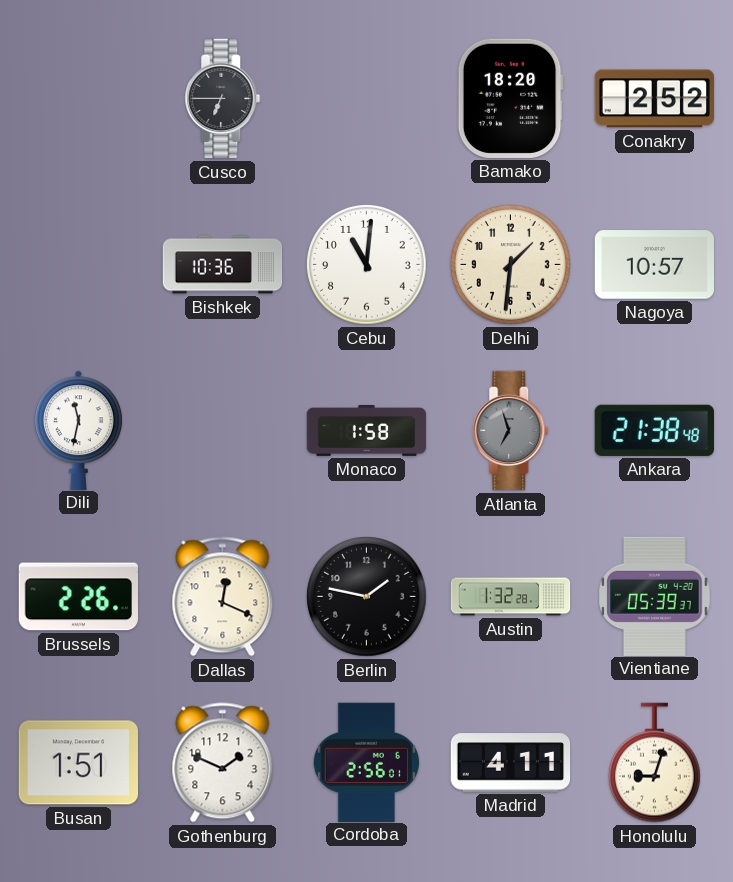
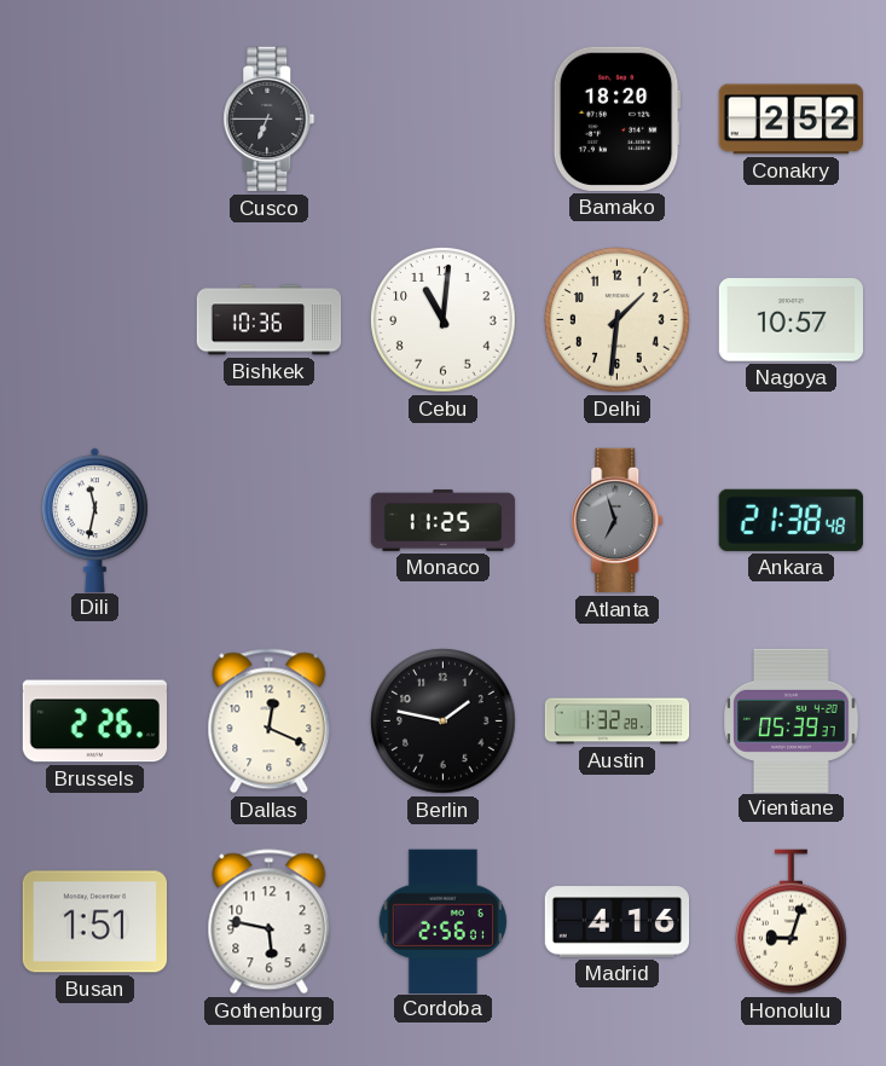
Monaco: 1:58 -> 11:25 (444, 520)
Gothenburg: 1:49 -> 5:47 (270, 922)
Madrid: 4:11 -> 4:16 (618, 922)
